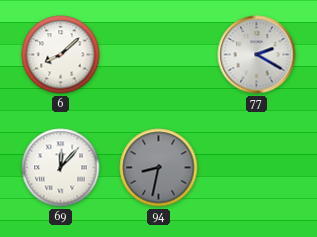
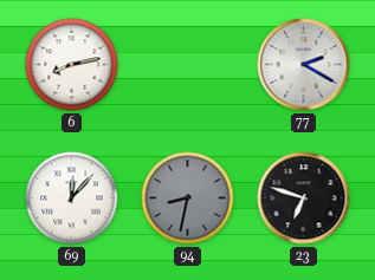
6: 8:08 -> 8:13 (72, 65)
23: none -> 6:48 (304, 198)
